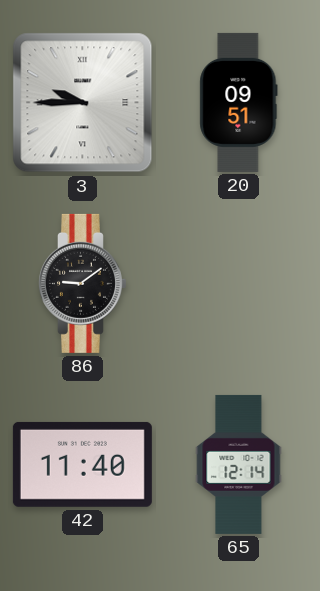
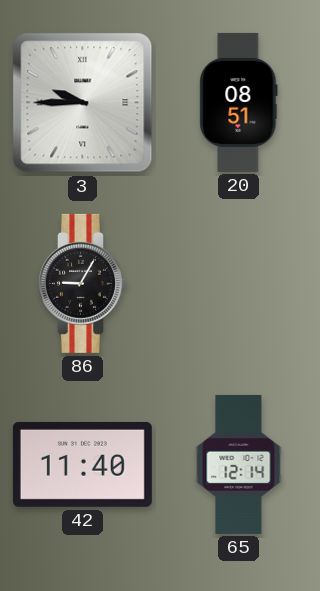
20: 09:51 -> 08:51 (239, 102)
86: 9:09 -> 9:05 (82, 283)
